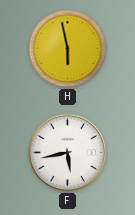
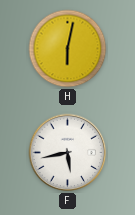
H: 5:58 -> 6:02 (68, 49)
